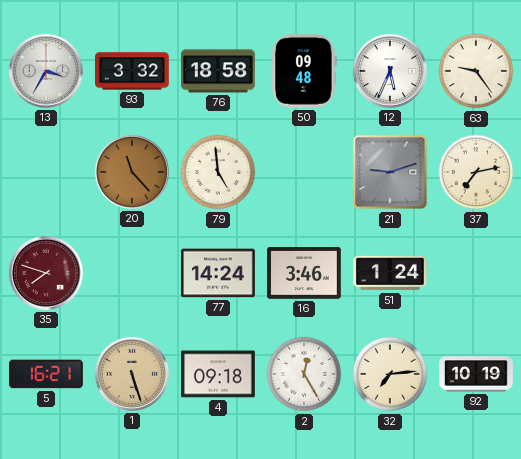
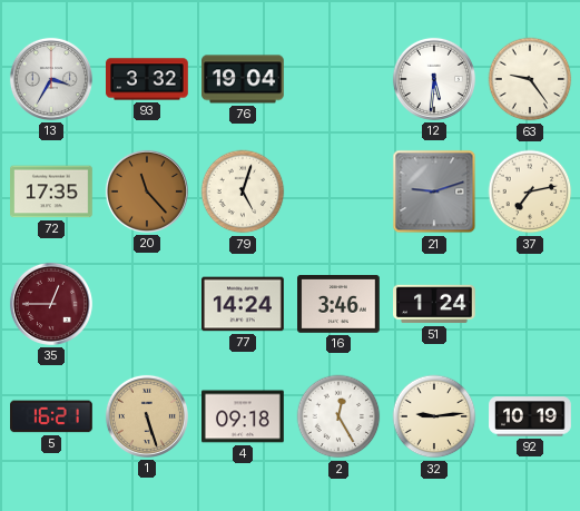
76: 18:58 -> 19:04 (244, 79)
50: 09:48 -> none (304, 72)
12: 5:34 -> 5:31 (434, 79)
72: none -> 17:35 (52, 191)
79: 4:59 -> 5:03 (243, 191)
35: 7:48 -> 12:45 (51, 304)
32: 7:14 -> 9:14 (434, 416)
